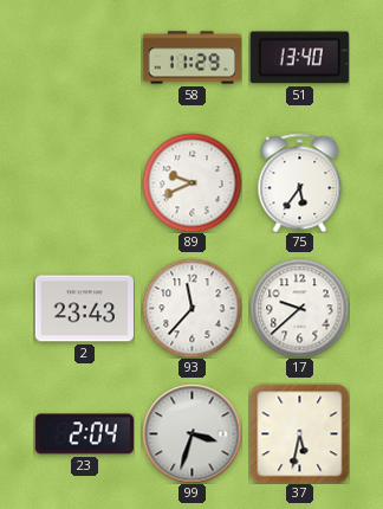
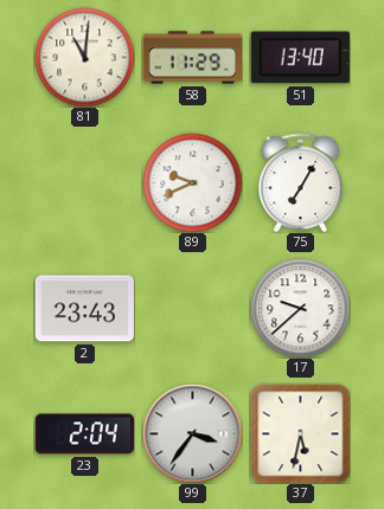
81: none -> 11:01 (84, 57)
75: 5:36 -> 7:05 (301, 182)
93: 11:37 -> none (191, 308)
99: 3:33 -> 3:36 (192, 433)
